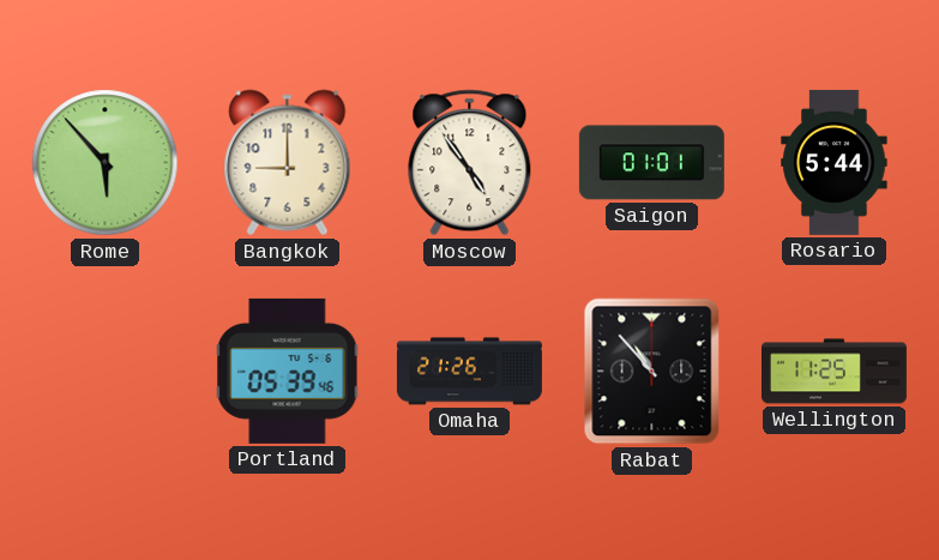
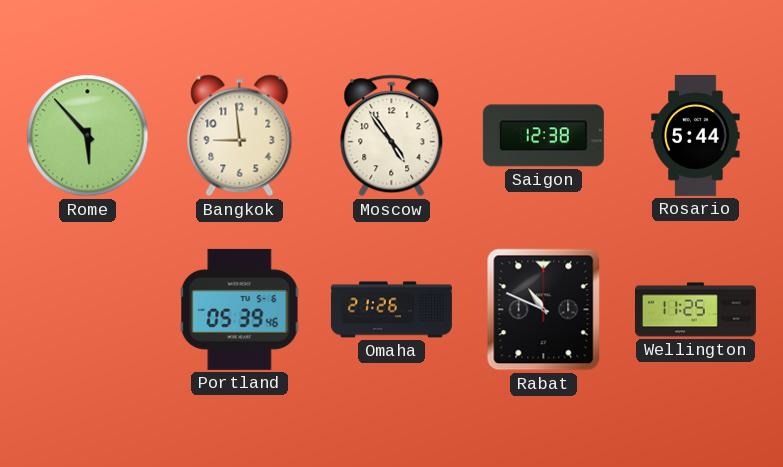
Bangkok: 9:00 -> 8:59 (240, 136)
Saigon: 01:01 -> 12:38 (543, 136)
Rabat: 10:53 -> 10:49 (544, 310)
